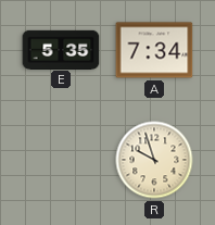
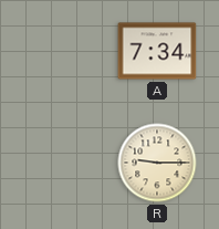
E: 5:35 -> none (61, 49)
R: 9:57 -> 9:15 (157, 163)
